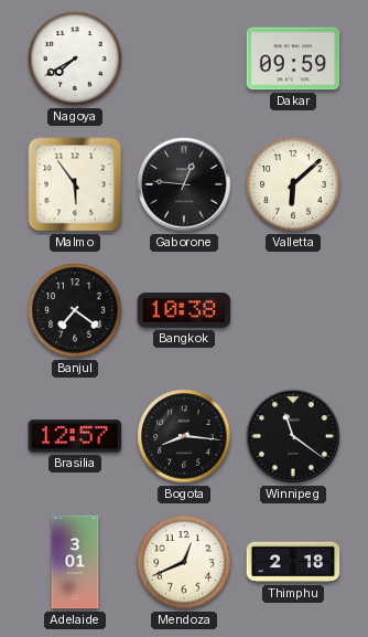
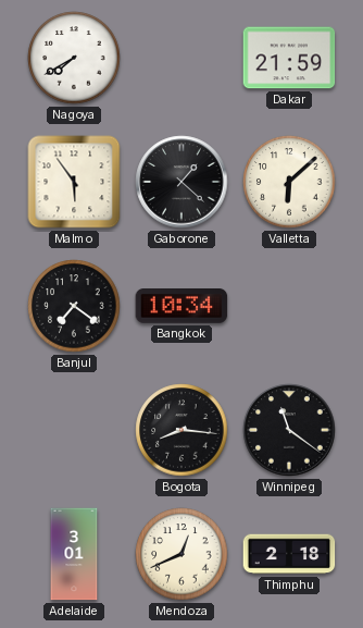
Dakar: 09:59 -> 21:59 (289, 58)
Gaborone: 12:46 -> 1:22 (181, 182)
Bangkok: 10:38 -> 10:34 (181, 307)
Brasilia: 12:57 -> none (75, 436)
